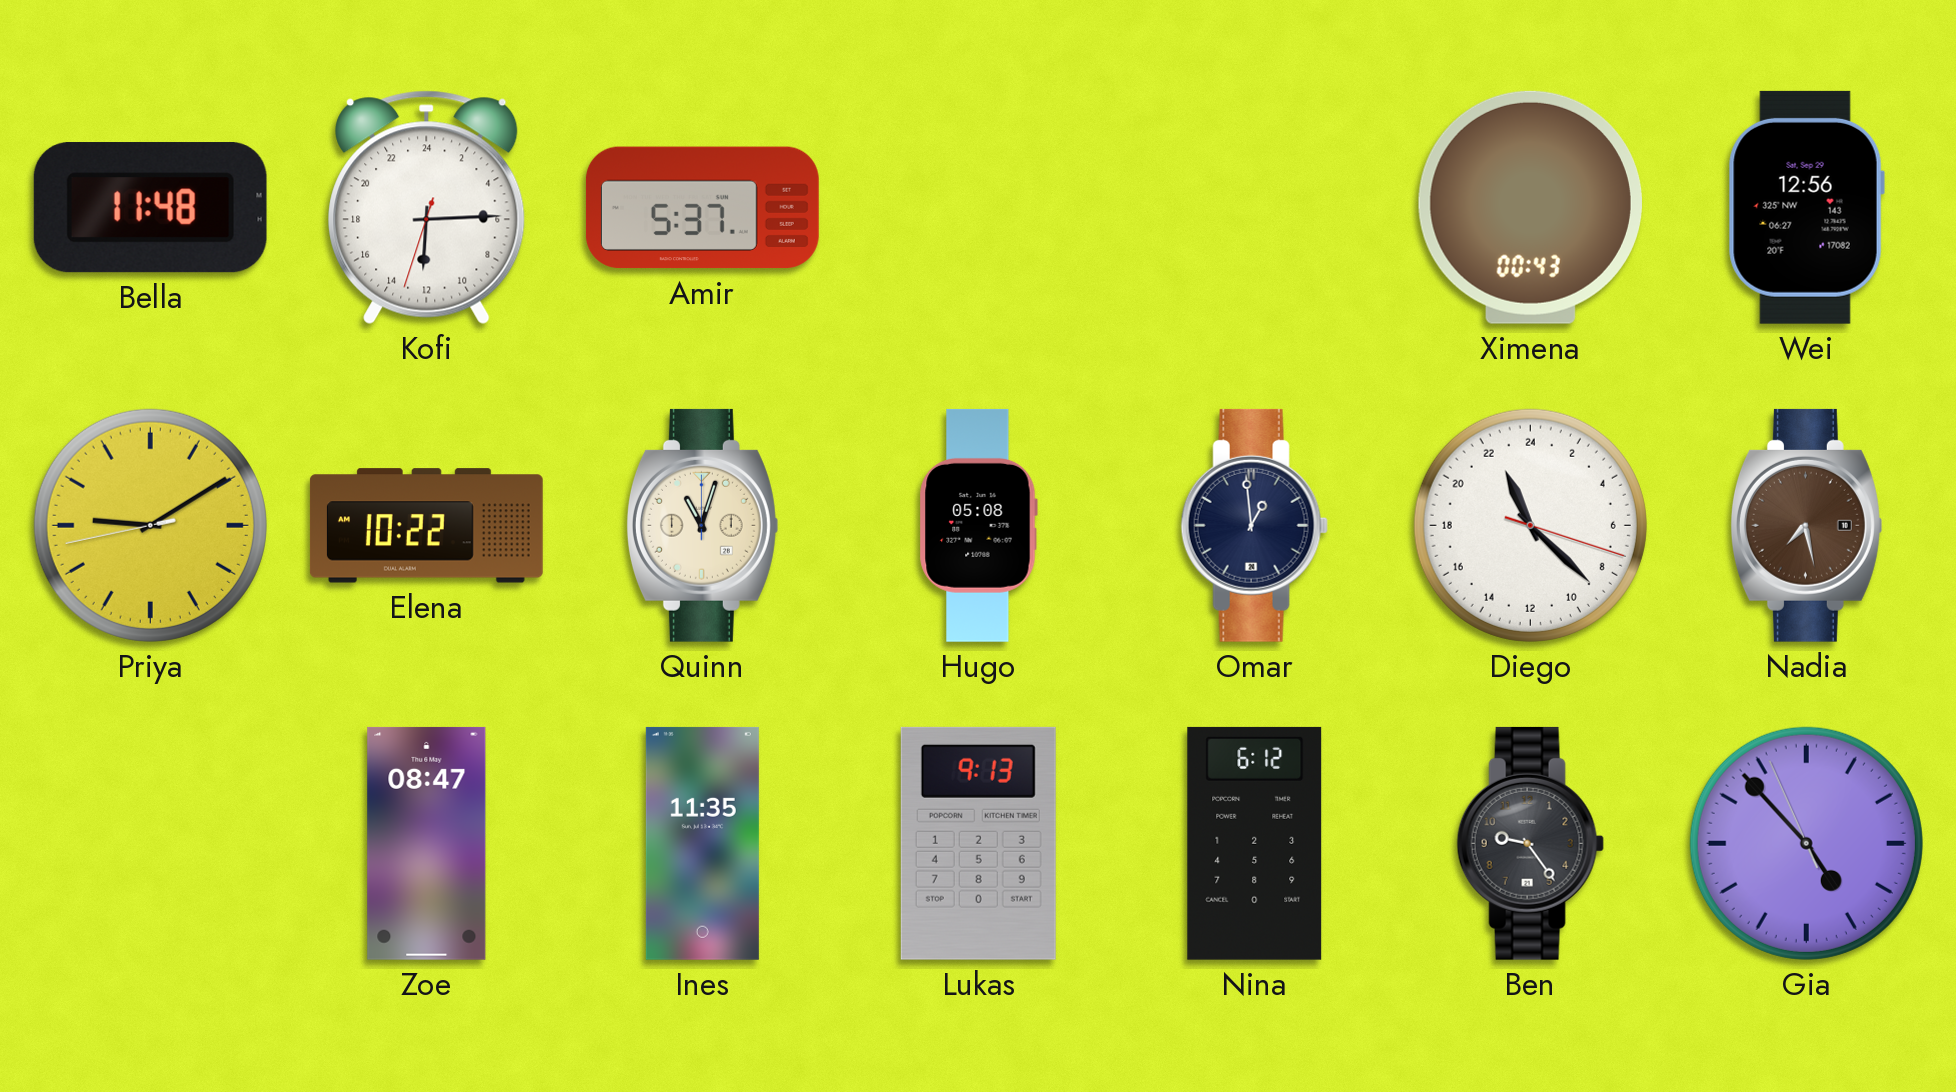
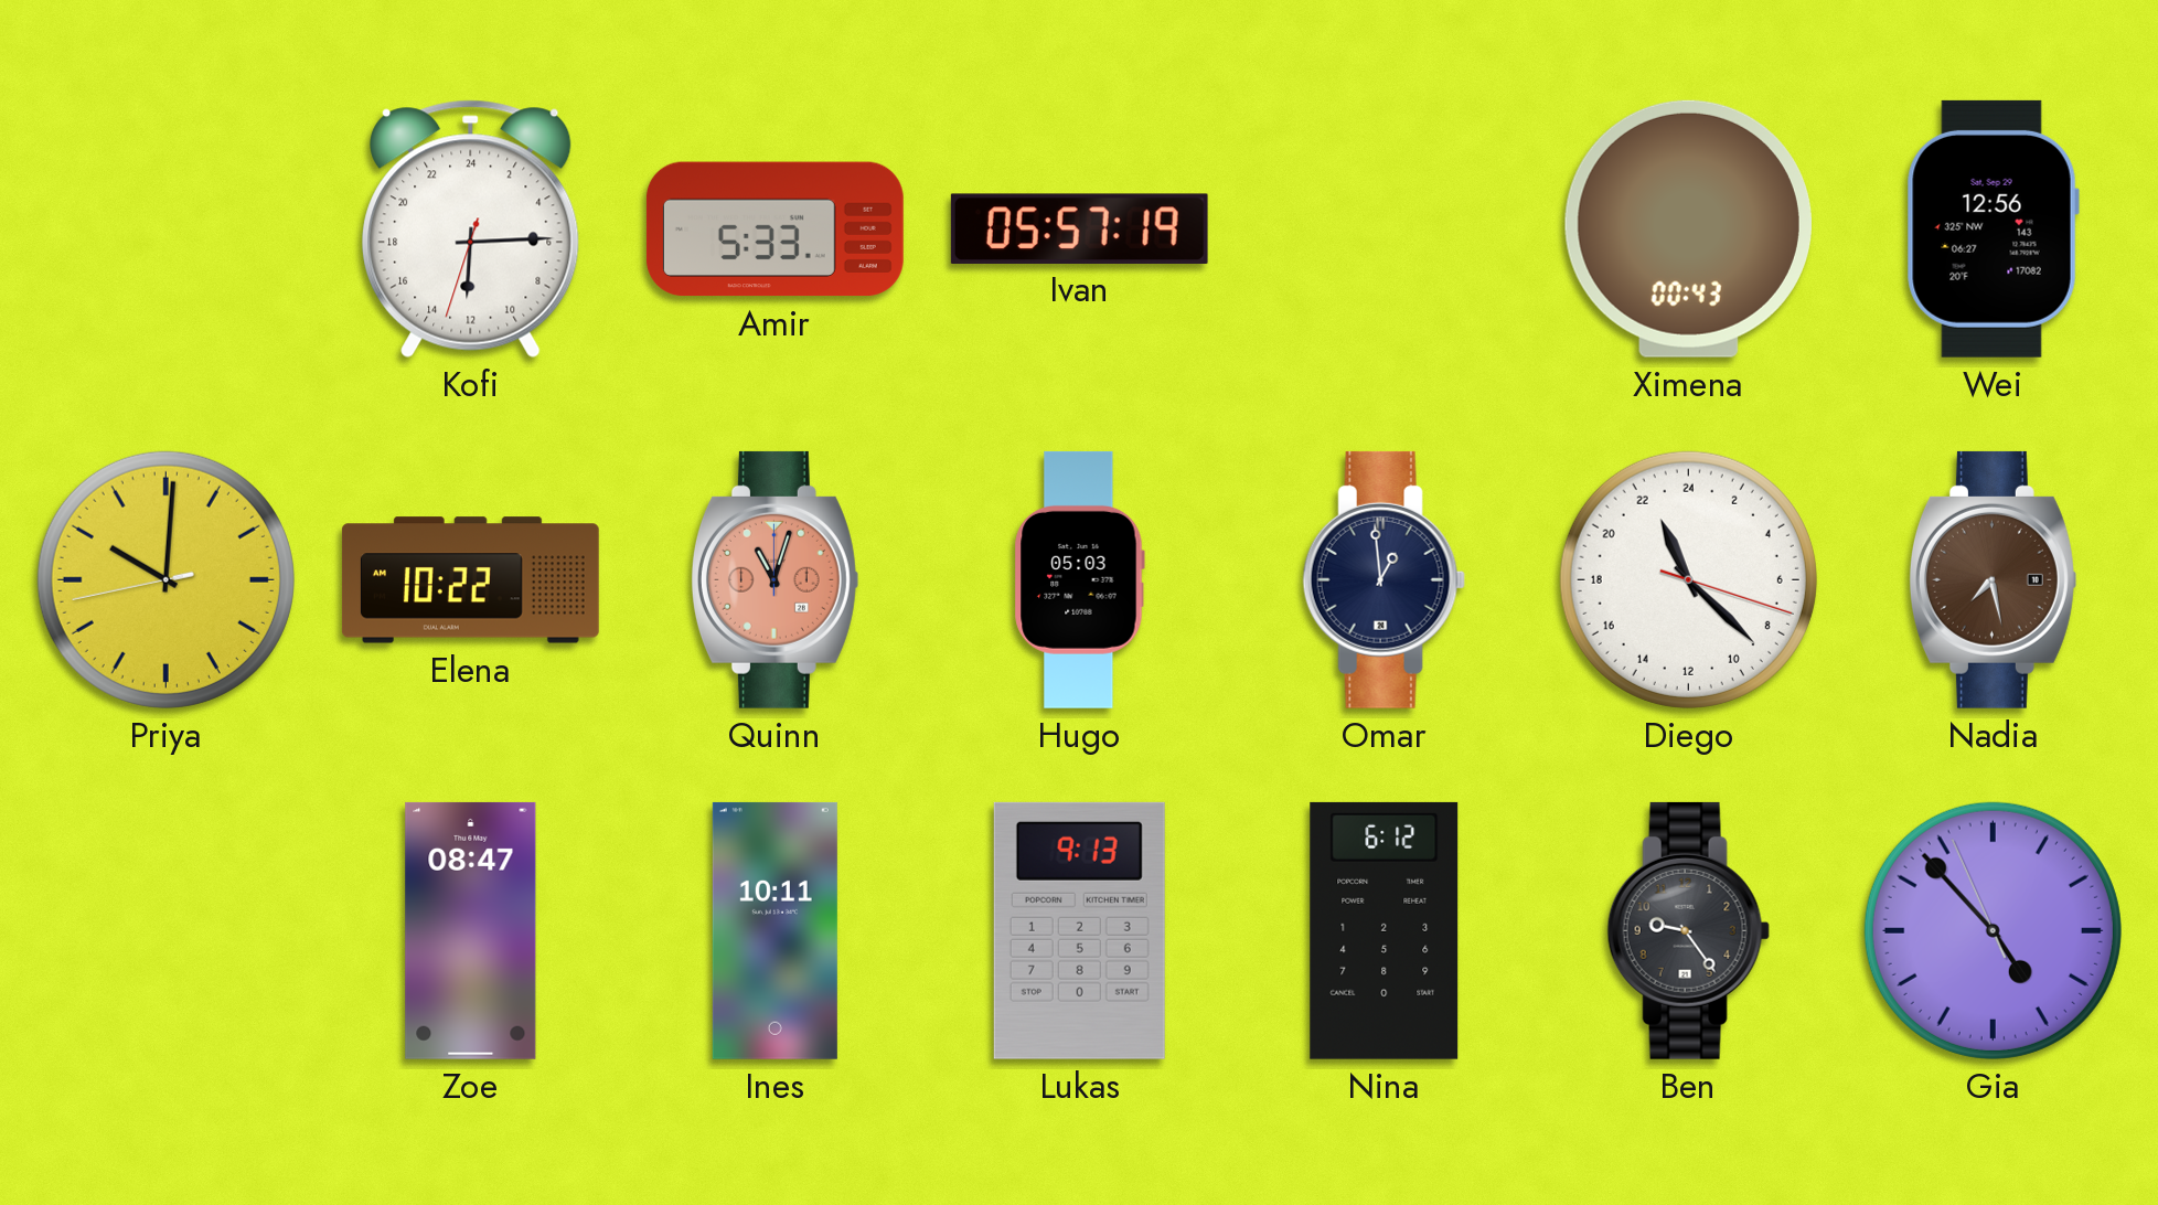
Bella: 11:48 -> none (150, 208)
Amir: 5:37 -> 5:33 (774, 230)
Ivan: none -> 05:57 (1079, 228)
Priya: 9:09 -> 10:00 (165, 579)
Quinn dial: cream -> salmon (774, 579)
Hugo: 05:08 -> 05:03 (1079, 579)
Ines: 11:35 -> 10:11 (774, 930)
